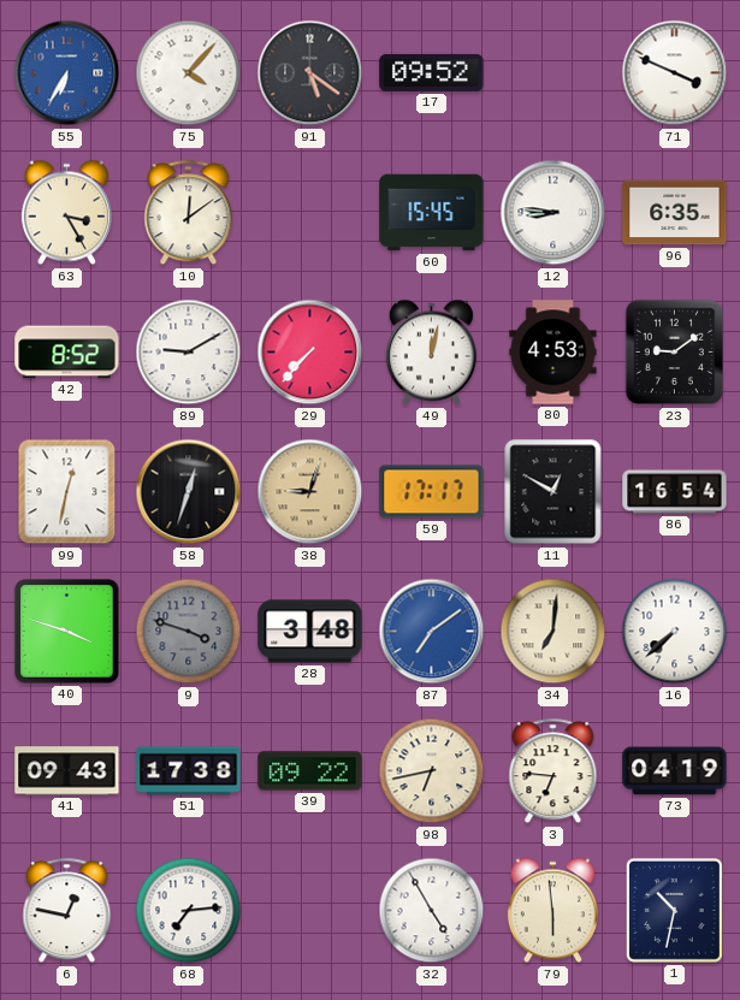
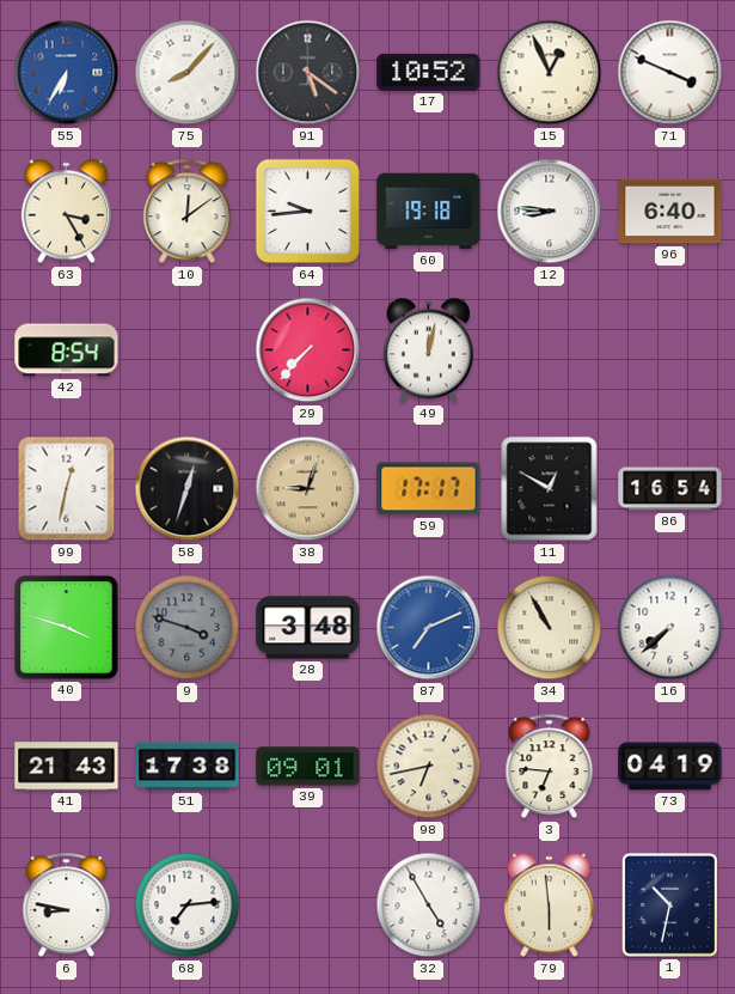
75: 4:07 -> 8:07 (188, 73)
17: 09:52 -> 10:52 (429, 72)
15: none -> 12:56 (550, 73)
64: none -> 9:44 (308, 212)
60: 15:45 -> 19:18 (429, 212)
96: 6:35 -> 6:40 (670, 212)
42: 8:52 -> 8:54 (67, 350)
89: 9:10 -> none (189, 353)
80: 4:53 -> none (553, 353)
23: 9:09 -> none (674, 353)
87: 7:09 -> 7:11 (429, 628)
34: 7:01 -> 10:55 (550, 628)
41: 09:43 -> 21:43 (67, 767)
39: 09:22 -> 09:01 (308, 767)
6: 12:47 -> 8:47 (67, 905)
